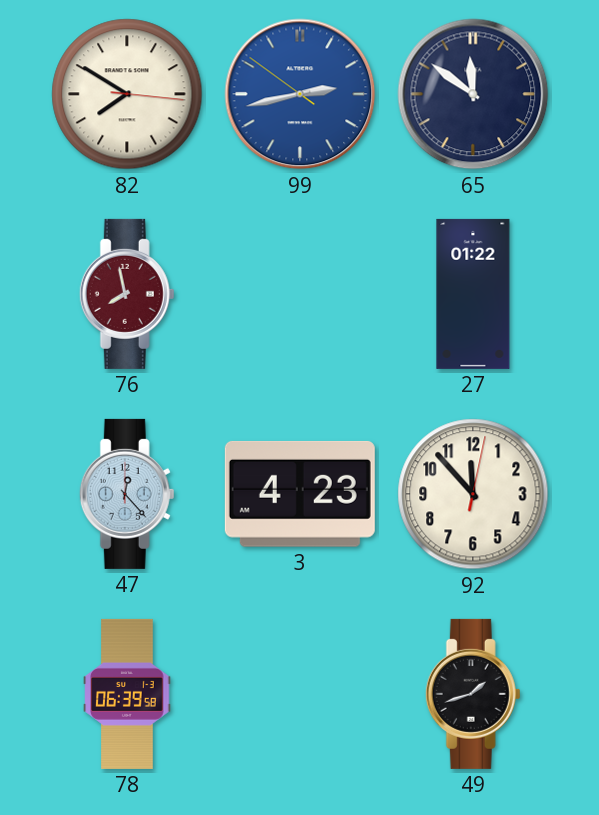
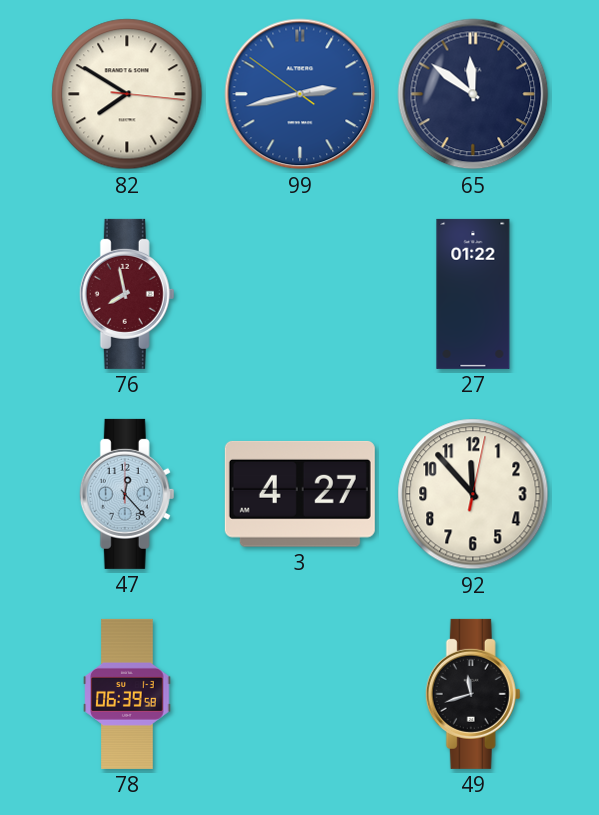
3: 4:23 -> 4:27 (300, 494)
49: 1:42 -> 11:42 (473, 694)
